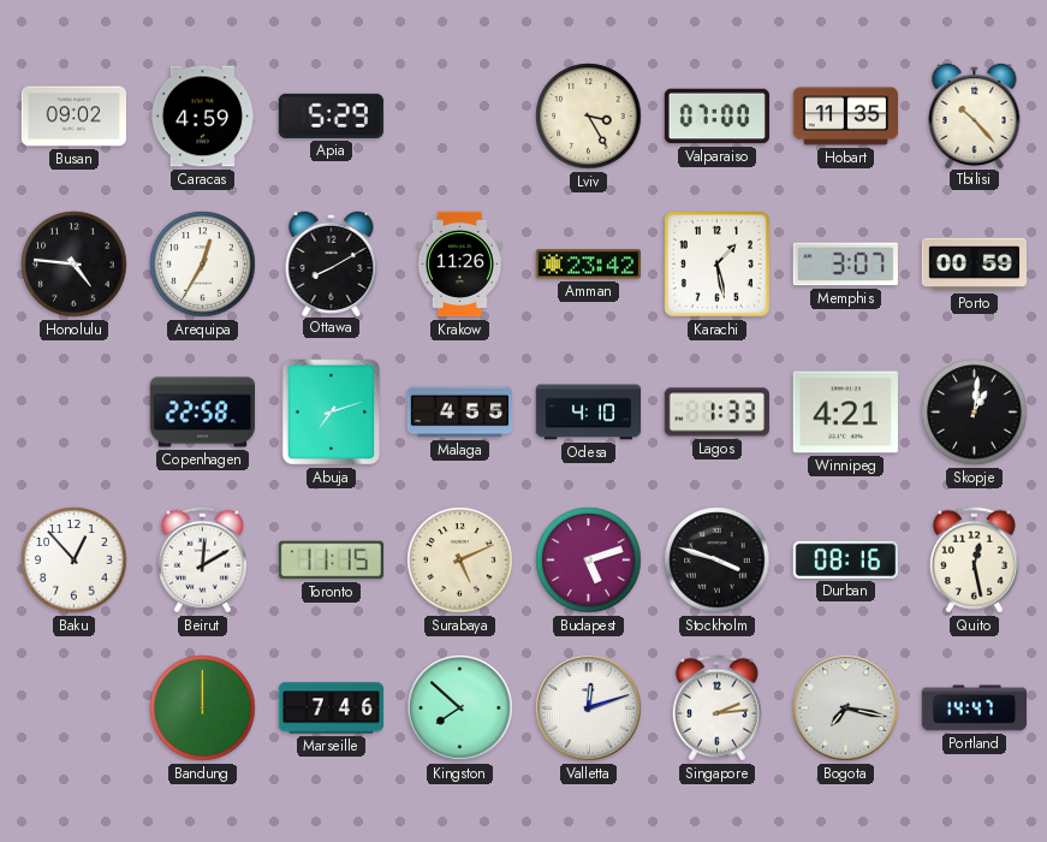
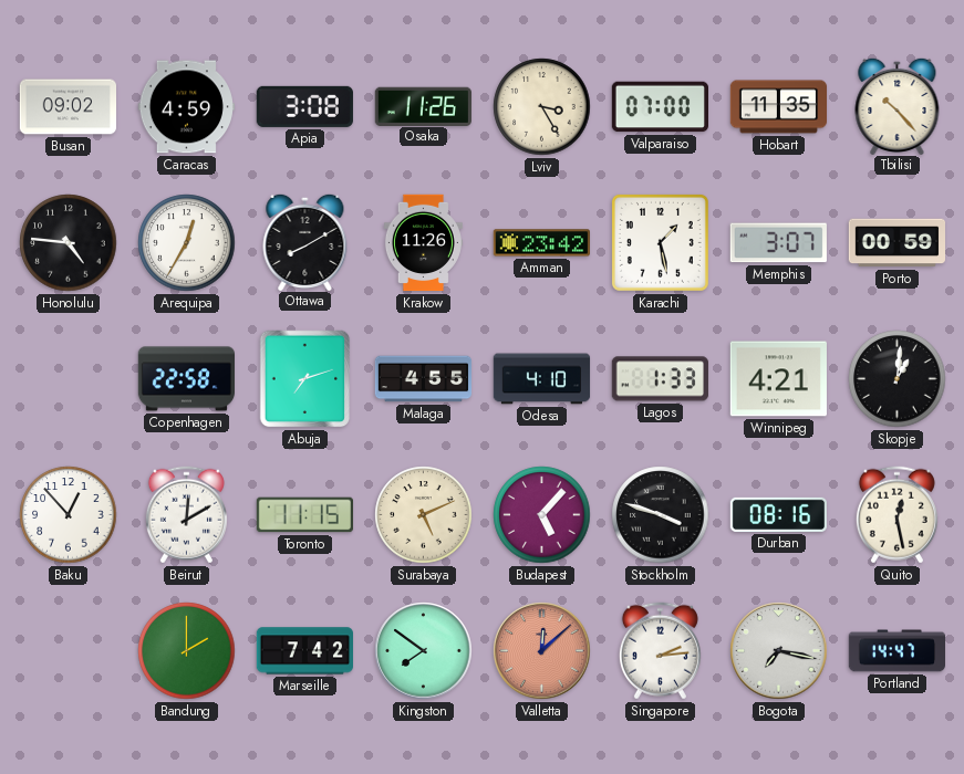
Apia: 5:29 -> 3:08 (304, 106)
Osaka: none -> 11:26 (423, 106)
Budapest: 5:12 -> 5:07 (542, 515)
Bandung: 12:00 -> 2:00 (187, 651)
Marseille: 7:46 -> 7:42 (304, 651)
Kingston: 7:52 -> 7:51 (424, 651)
Valletta: 12:12 -> 12:08 (542, 651)
Valletta dial: white -> salmon (542, 651)
